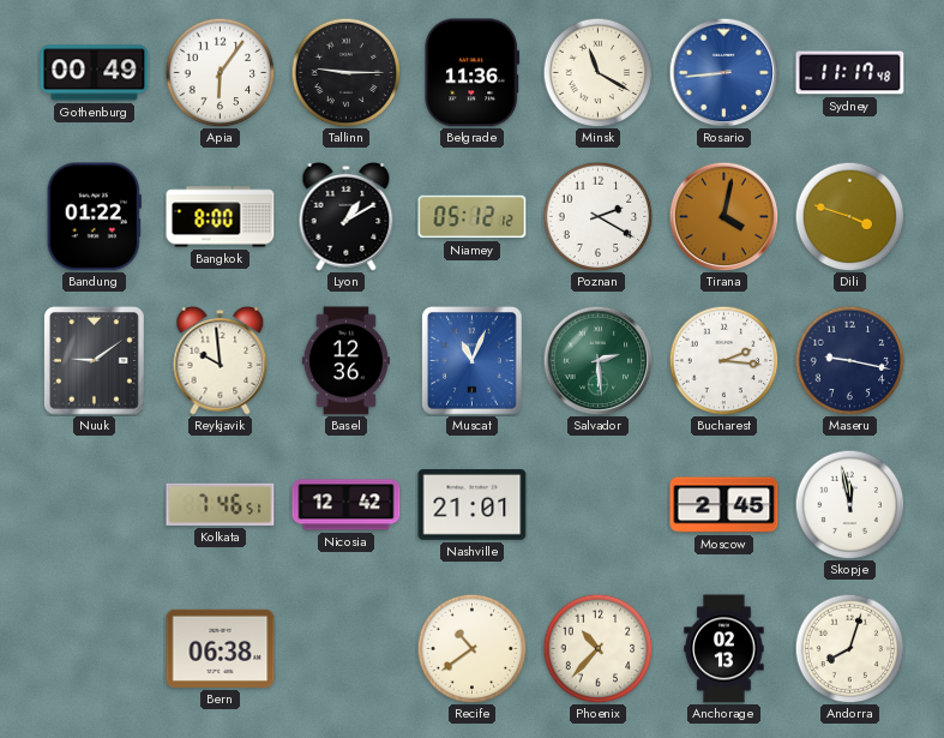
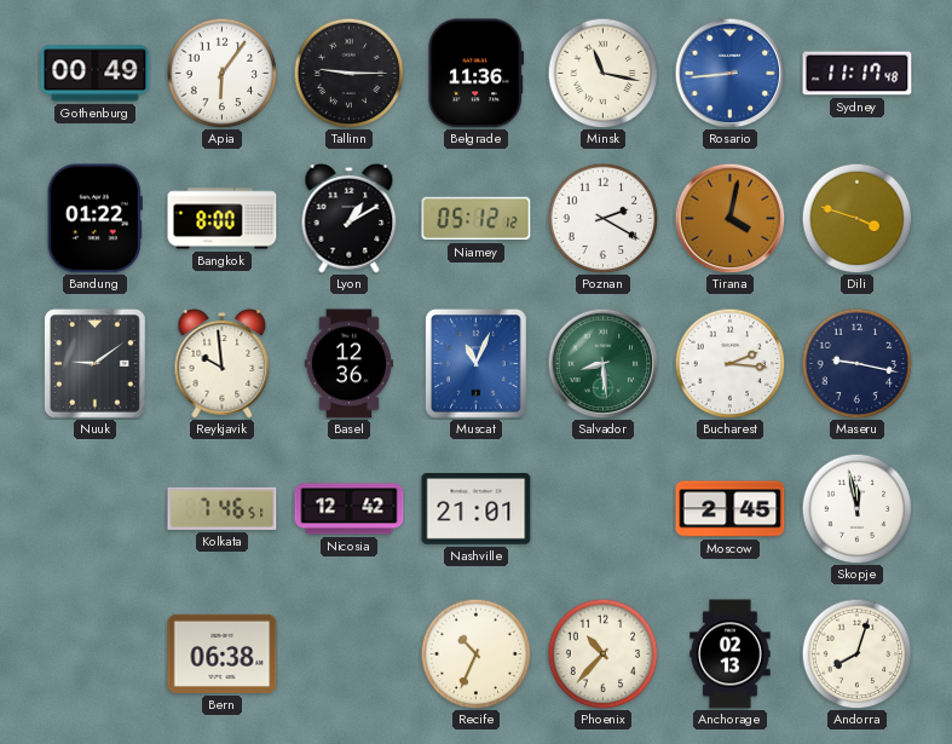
Minsk: 11:20 -> 11:17 (602, 73)
Salvador: 2:29 -> 8:29 (602, 363)
Recife: 10:39 -> 10:34 (475, 653)
